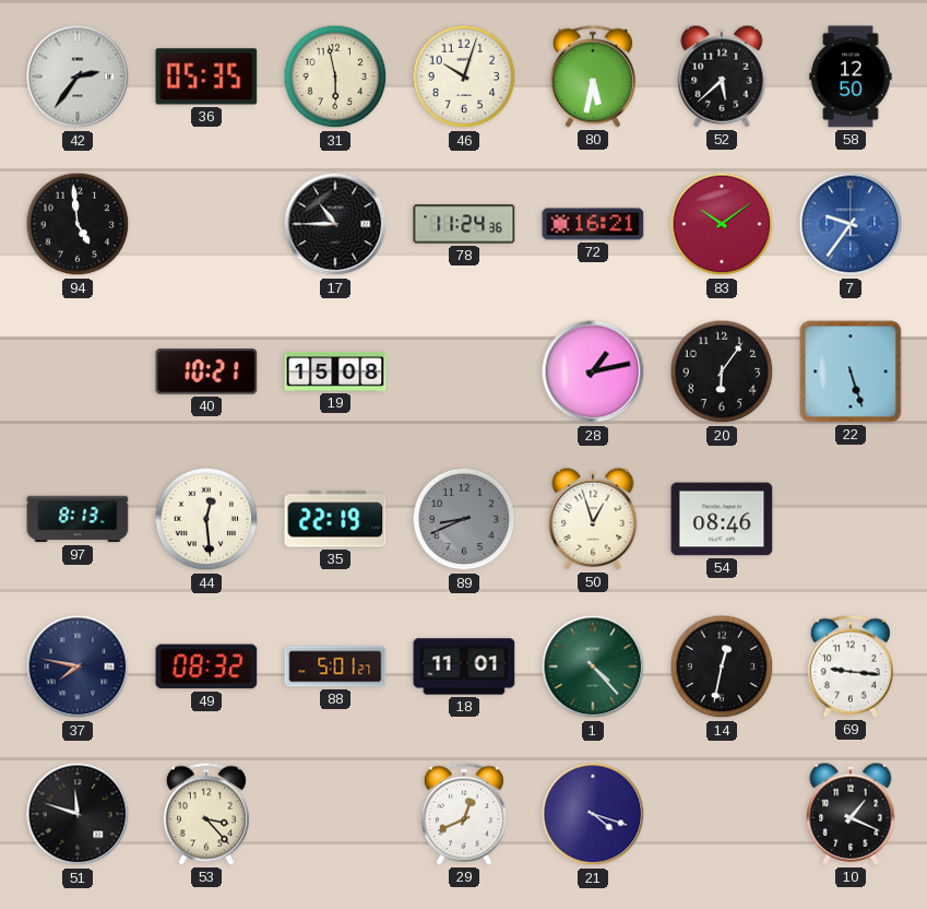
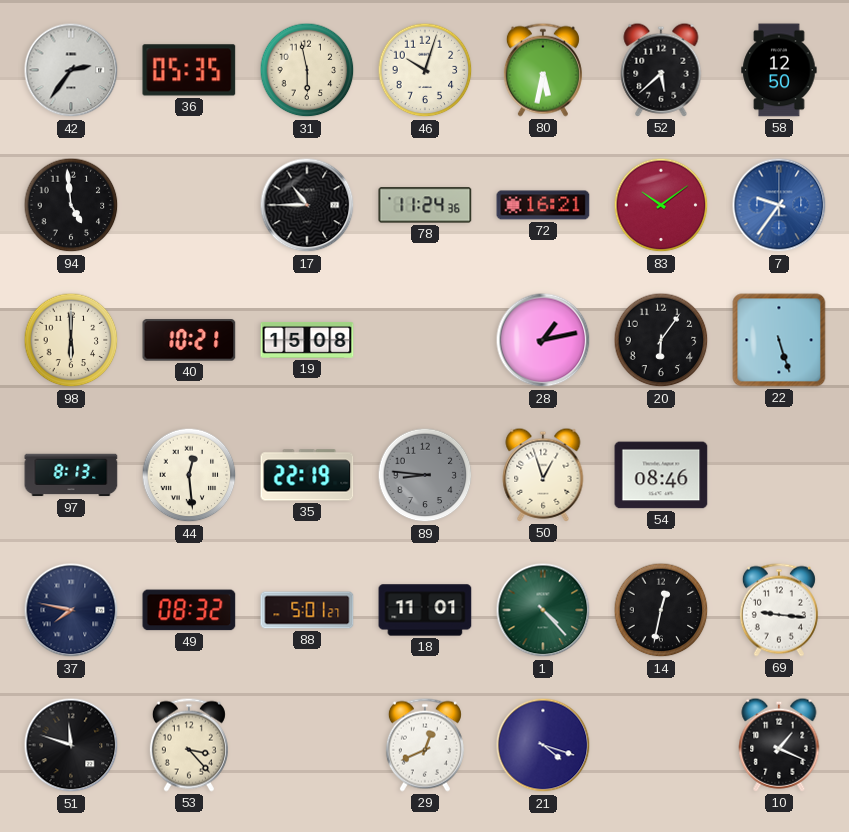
98: none -> 6:00 (71, 340)
89: 8:41 -> 8:46 (425, 475)
